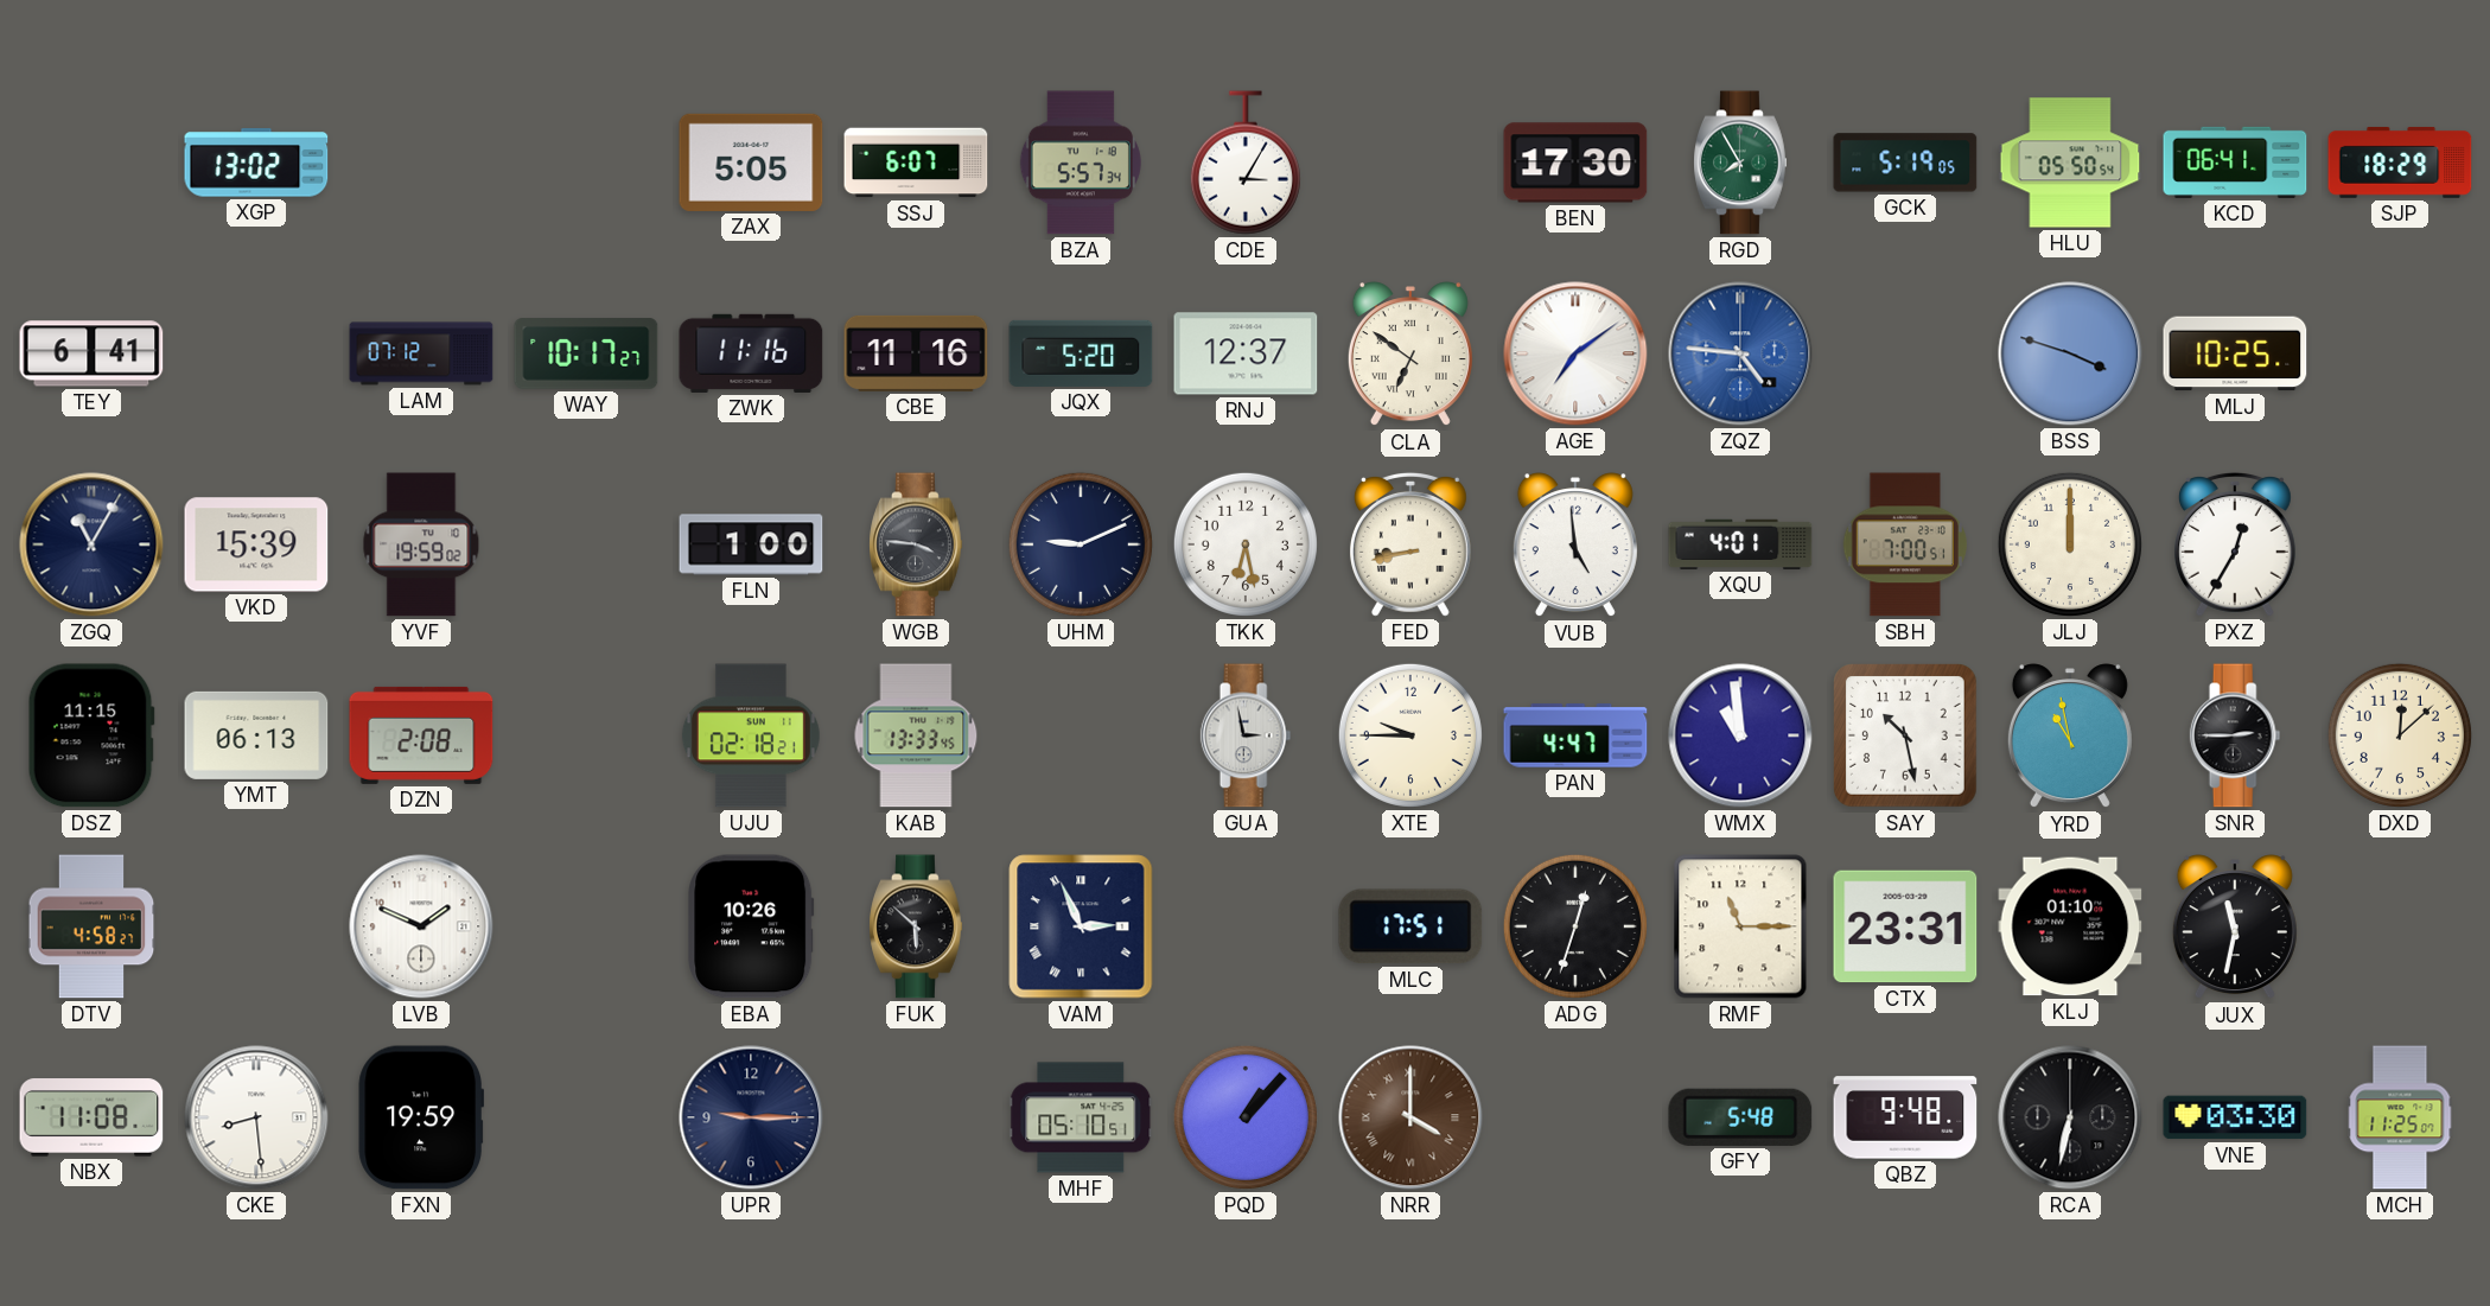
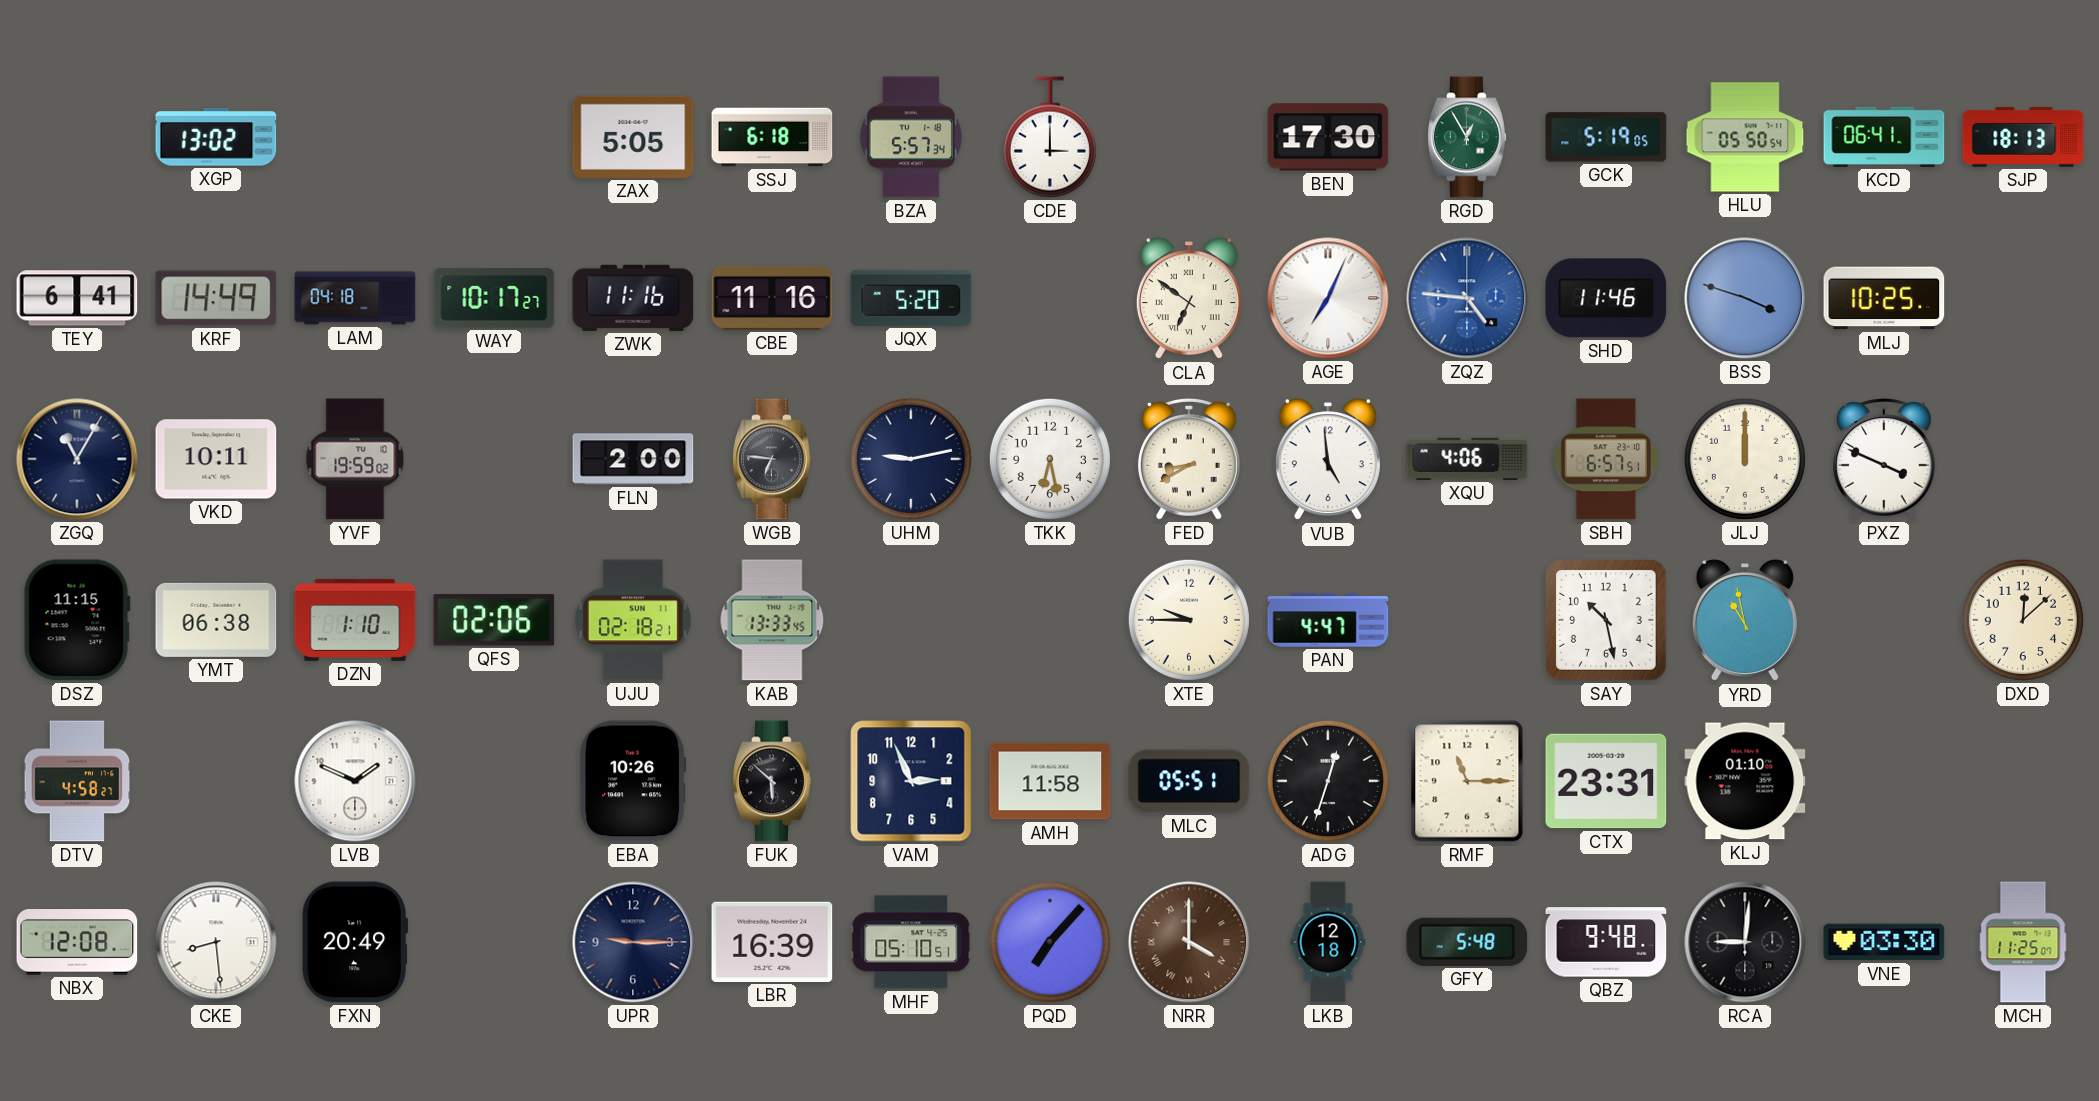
SSJ: 6:07 -> 6:18 (772, 137)
CDE: 3:05 -> 3:00 (1050, 137)
RGD: 7:55 -> 12:55 (1467, 137)
SJP: 18:29 -> 18:13 (2023, 137)
KRF: none -> 14:49 (216, 298)
LAM: 07:12 -> 04:18 (355, 298)
RNJ: 12:37 -> none (1246, 353)
AGE: 7:09 -> 7:04 (1328, 298)
SHD: none -> 11:46 (1606, 298)
VKD: 15:39 -> 10:11 (216, 459)
FLN: 1:00 -> 2:00 (633, 459)
WGB: 3:46 -> 6:46 (772, 459)
UHM: 9:11 -> 9:13 (911, 459)
FED: 8:43 -> 8:40 (1189, 459)
XQU: 4:01 -> 4:06 (1467, 459)
SBH: 7:00 -> 6:57 (1606, 459)
PXZ: 12:35 -> 3:49 (1884, 459)
YMT: 06:13 -> 06:38 (216, 620)
DZN: 2:08 -> 1:10 (355, 620)
QFS: none -> 02:06 (494, 620)
GUA: 2:58 -> none (1246, 735)
WMX: 10:59 -> none (1740, 735)
SNR: 2:45 -> none (2235, 735)
VAM numerals: Roman -> Arabic (911, 781)
AMH: none -> 11:58 (1050, 781)
MLC: 17:51 -> 05:51 (1189, 781)
JUX: 11:32 -> none (2235, 928)
NBX: 11:08 -> 12:08 (77, 942)
FXN: 19:59 -> 20:49 (354, 942)
LBR: none -> 16:39 (772, 942)
PQD: 1:07 -> 7:07 (1050, 942)
LKB: none -> 12:18 (1328, 942)
RCA: 6:32 -> 9:01 (1745, 942)
